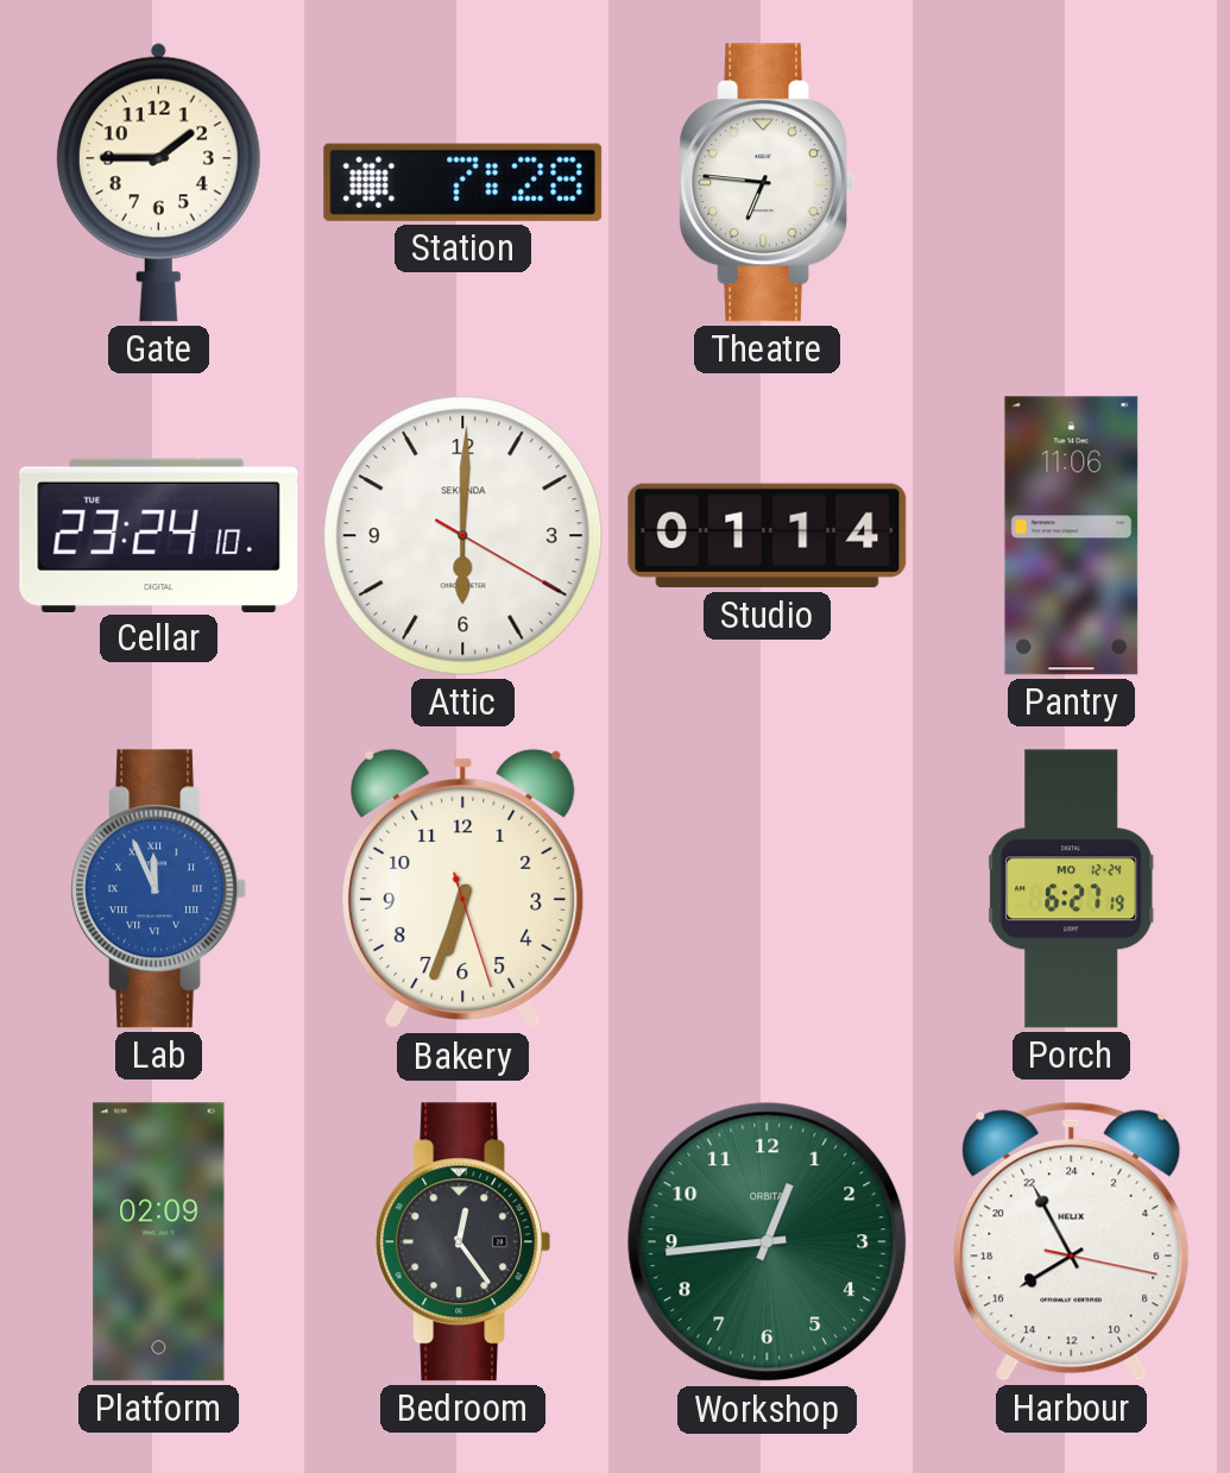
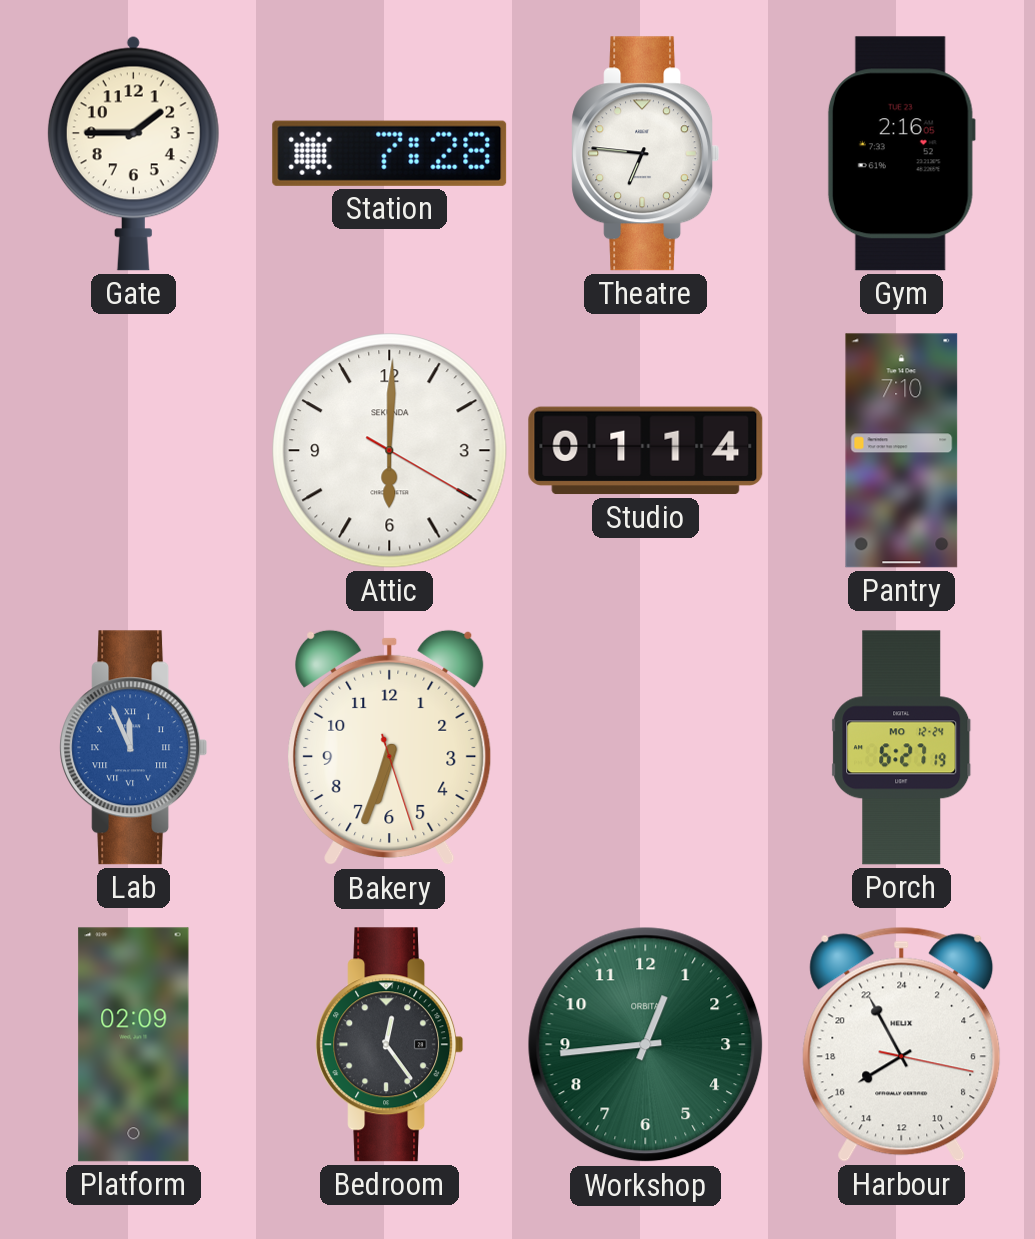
Gym: none -> 2:16 (901, 154)
Cellar: 23:24 -> none (159, 535)
Pantry: 11:06 -> 7:10 (902, 451)
